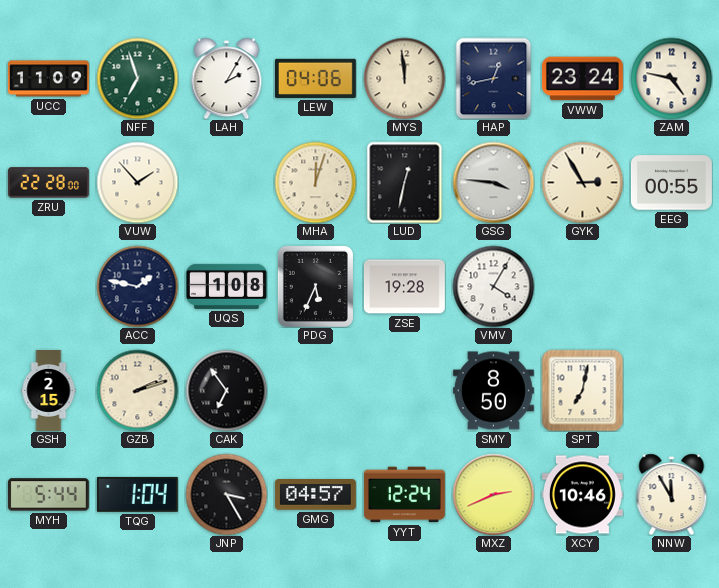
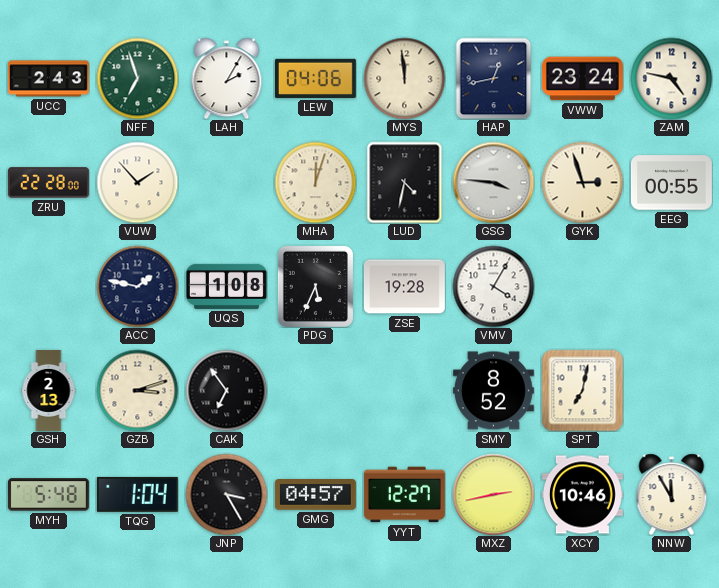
UCC: 11:09 -> 2:43 (48, 79)
LUD: 12:32 -> 4:32 (405, 182)
GYK: 2:55 -> 2:57 (582, 182)
GSH: 2:15 -> 2:13 (49, 391)
GZB: 2:12 -> 3:12 (137, 390)
SMY: 8:50 -> 8:52 (493, 391)
MYH: 5:44 -> 5:48 (48, 495)
YYT: 12:24 -> 12:27 (404, 495)
MXZ: 2:41 -> 2:43 (493, 494)
